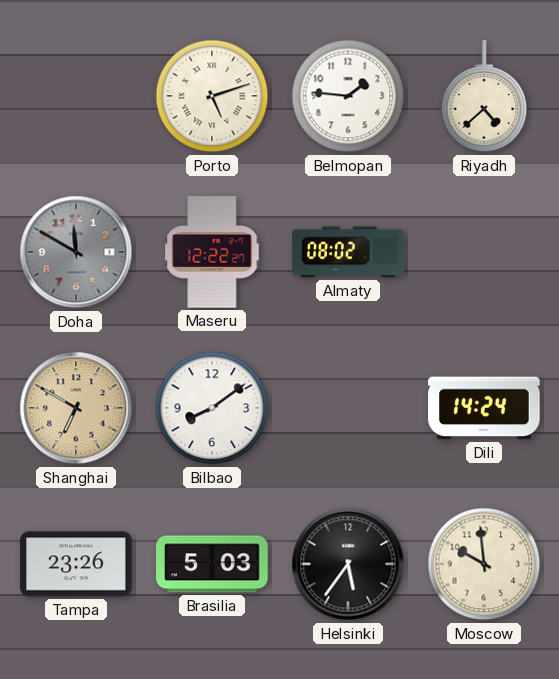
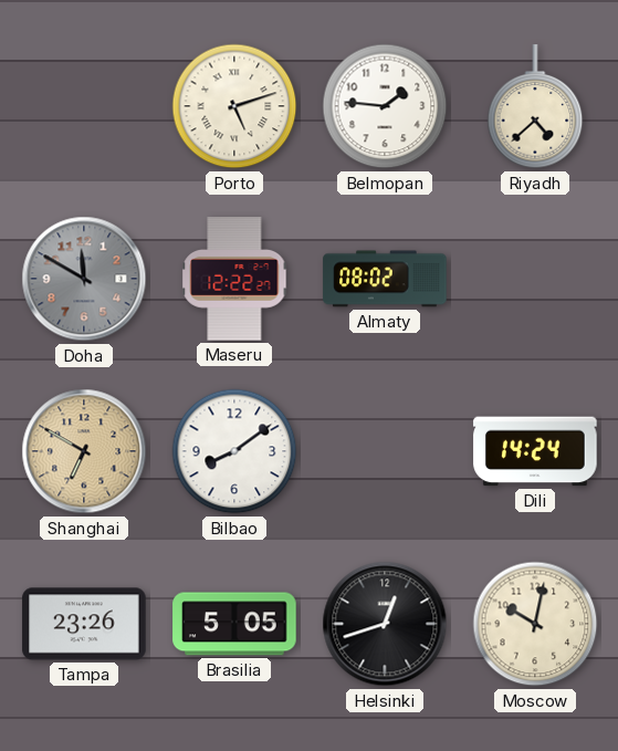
Brasilia: 5:03 -> 5:05 (234, 624)
Helsinki: 5:36 -> 12:42 (385, 624)
Moscow: 9:59 -> 10:02 (535, 624)
